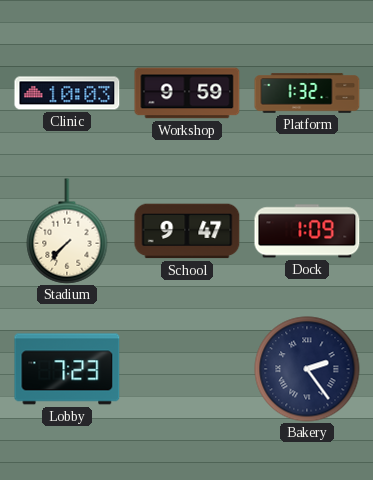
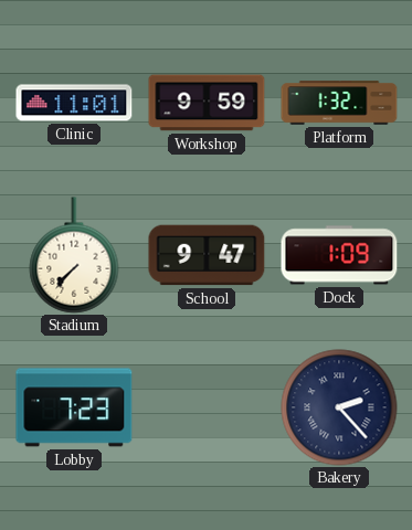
Clinic: 10:03 -> 11:01 (74, 103)
Bakery: 2:24 -> 2:23 (339, 407)
